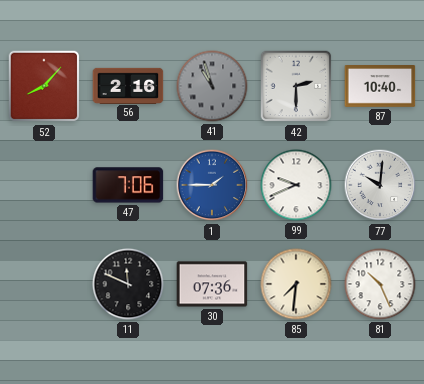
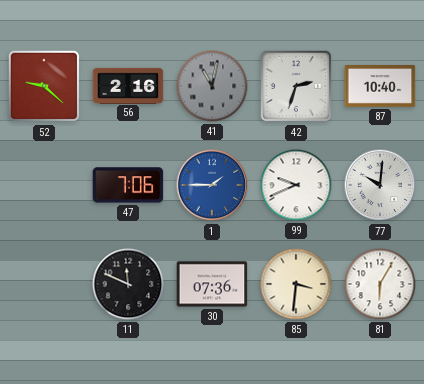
52: 8:07 -> 9:22 (44, 86)
41: 10:57 -> 11:02 (212, 86)
42: 2:30 -> 2:33 (296, 86)
85: 7:31 -> 3:31 (296, 284)
81: 10:26 -> 6:05 (380, 284)
